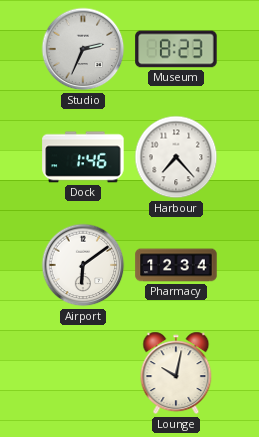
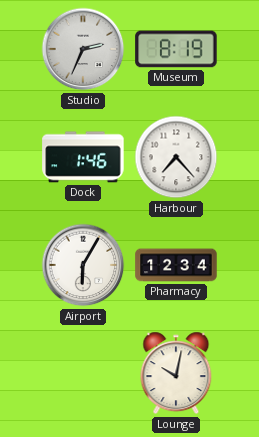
Museum: 8:23 -> 8:19 (176, 49)
Airport: 6:09 -> 6:05 (83, 265)
